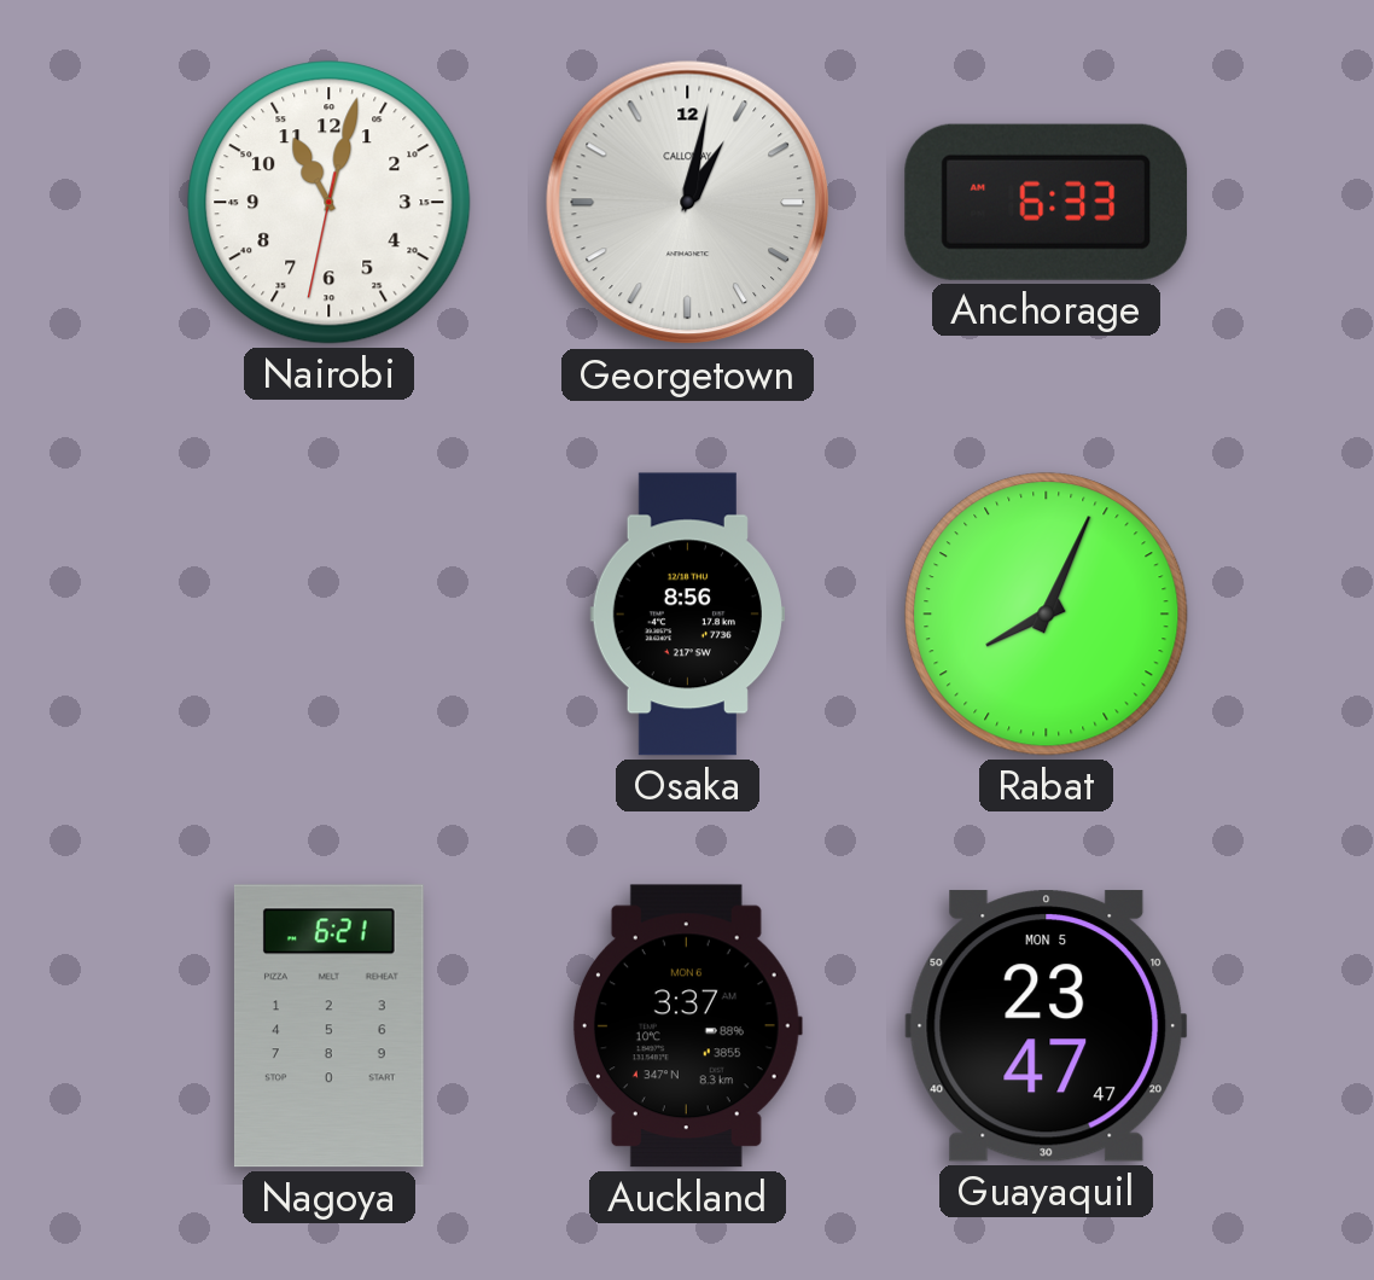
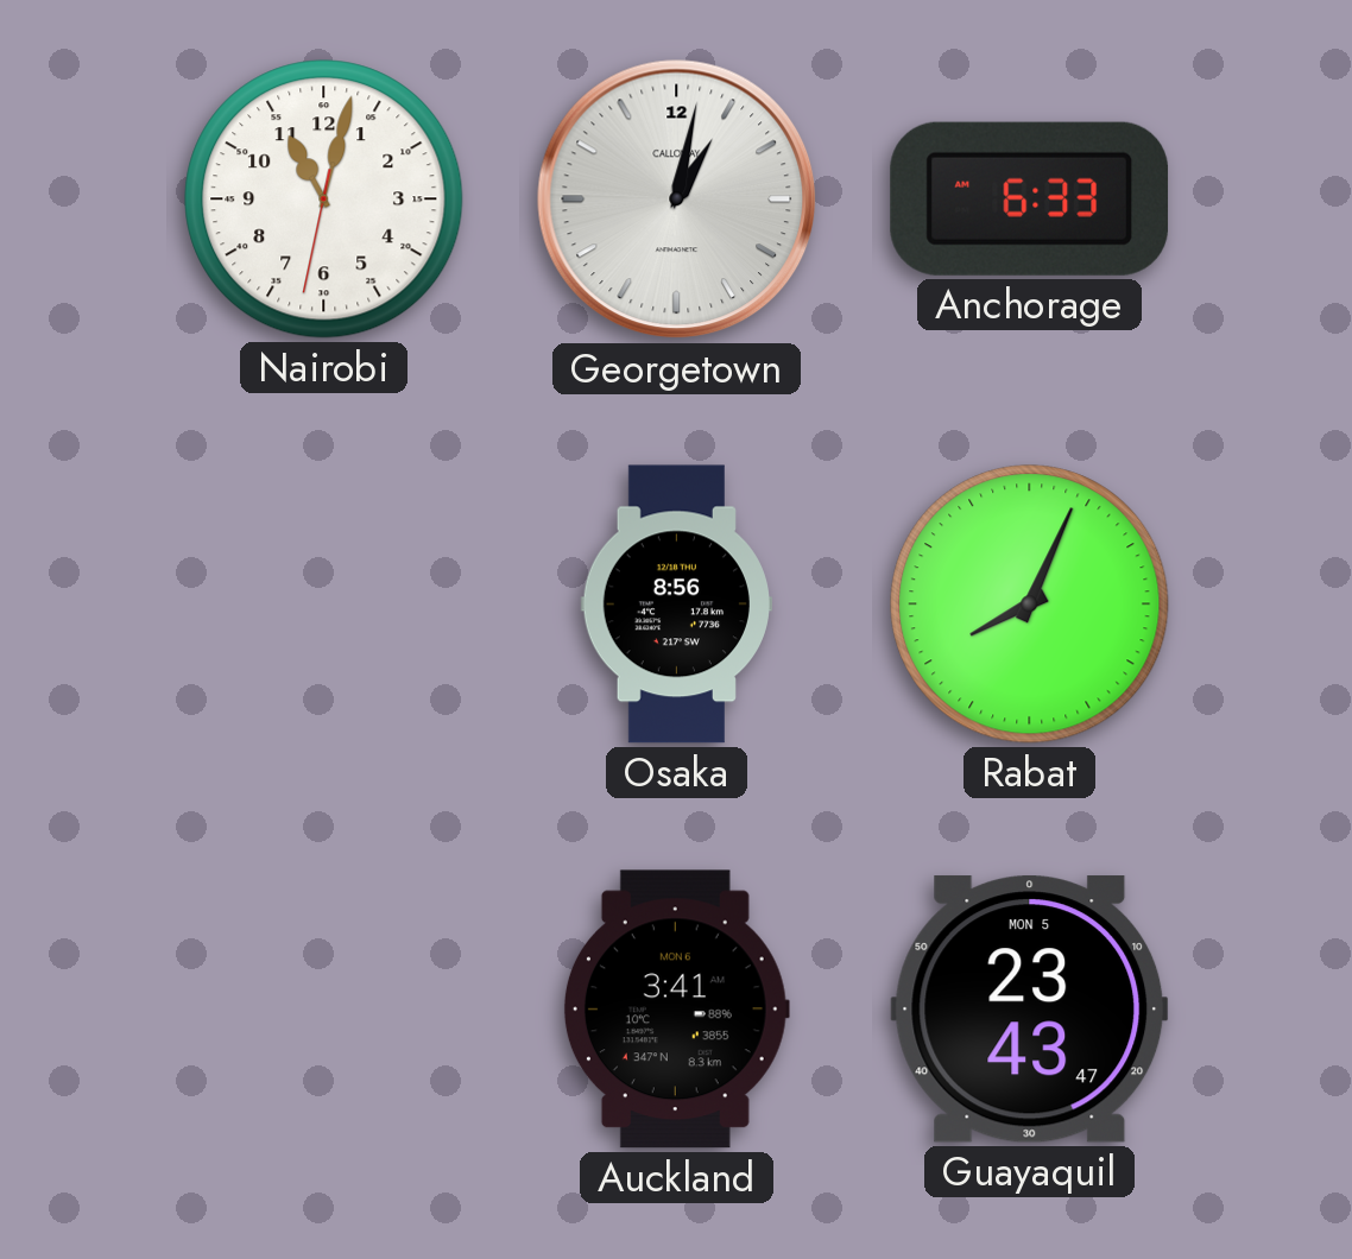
Nagoya: 6:21 -> none (328, 1026)
Auckland: 3:37 -> 3:41 (676, 1010)
Guayaquil: 23:47 -> 23:43 (1030, 1010)
